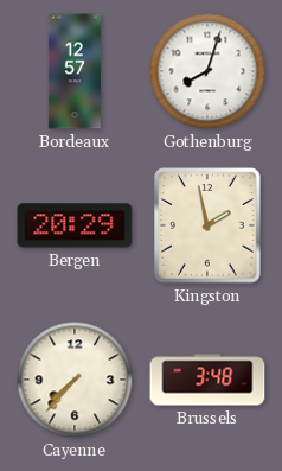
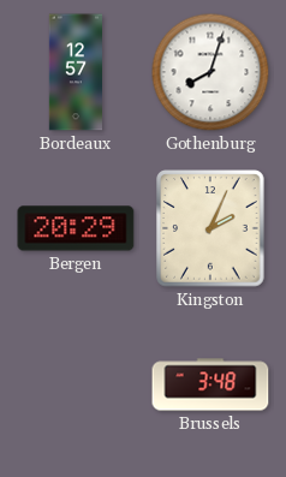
Kingston: 1:58 -> 2:04 (210, 228)
Cayenne: 7:37 -> none (75, 380)
